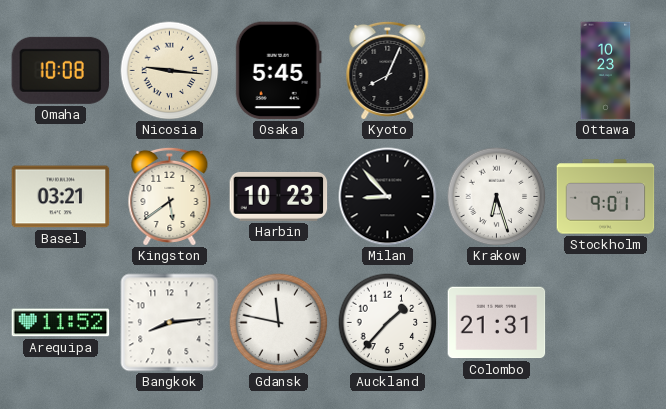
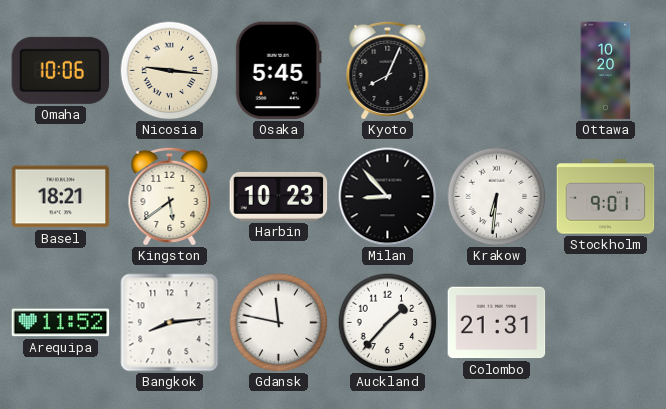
Omaha: 10:08 -> 10:06 (61, 70)
Ottawa: 10:23 -> 10:20 (606, 71)
Basel: 03:21 -> 18:21 (61, 197)
Krakow: 6:27 -> 6:31 (497, 197)
